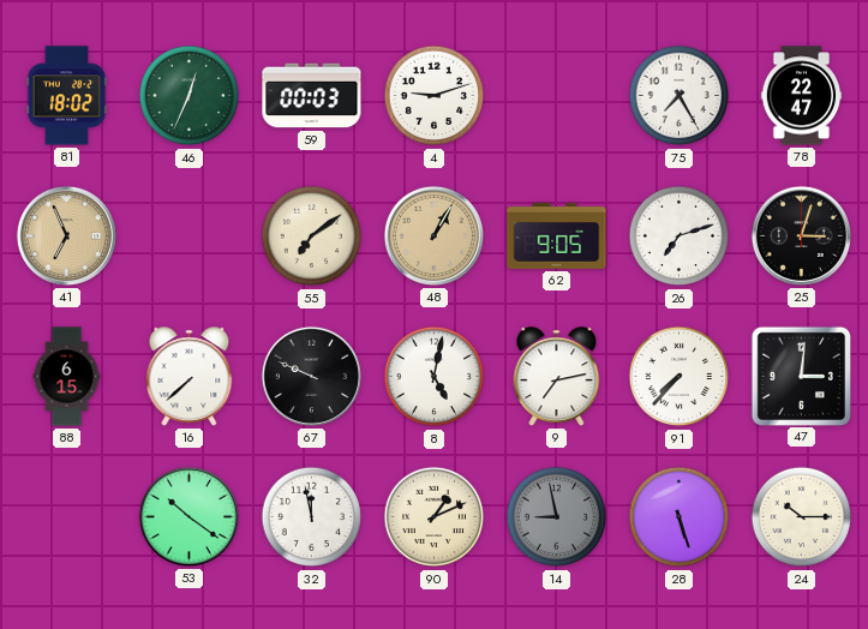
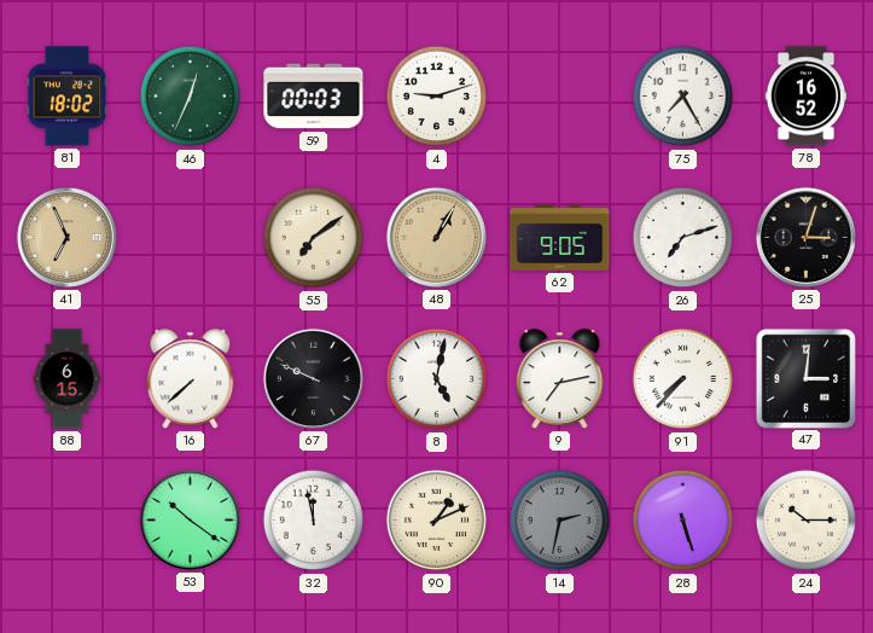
78: 22:47 -> 16:52 (807, 97)
14: 8:58 -> 2:32 (560, 521)
